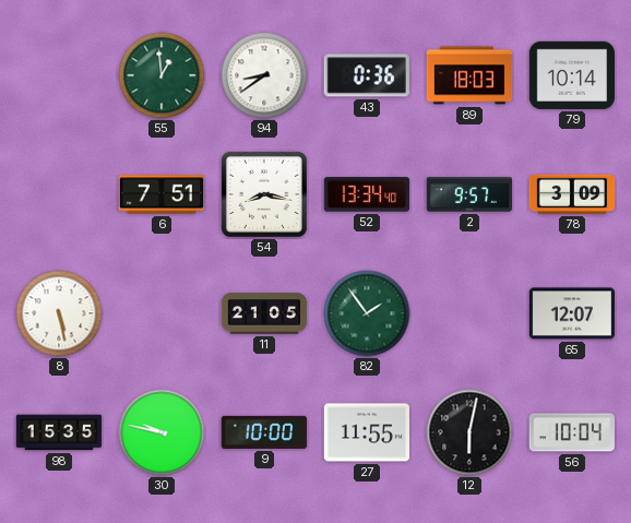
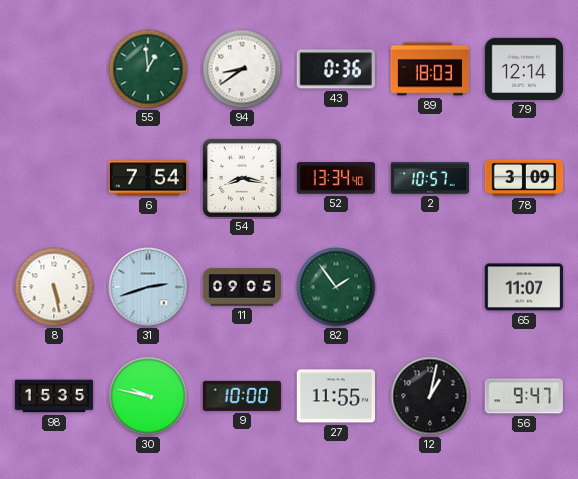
79: 10:14 -> 12:14 (523, 69)
6: 7:51 -> 7:54 (148, 178)
2: 9:57 -> 10:57 (430, 178)
31: none -> 2:42 (148, 287)
11: 21:05 -> 09:05 (242, 287)
65: 12:07 -> 11:07 (523, 287)
12: 6:02 -> 1:02 (430, 396)
56: 10:04 -> 9:47 (523, 396)
